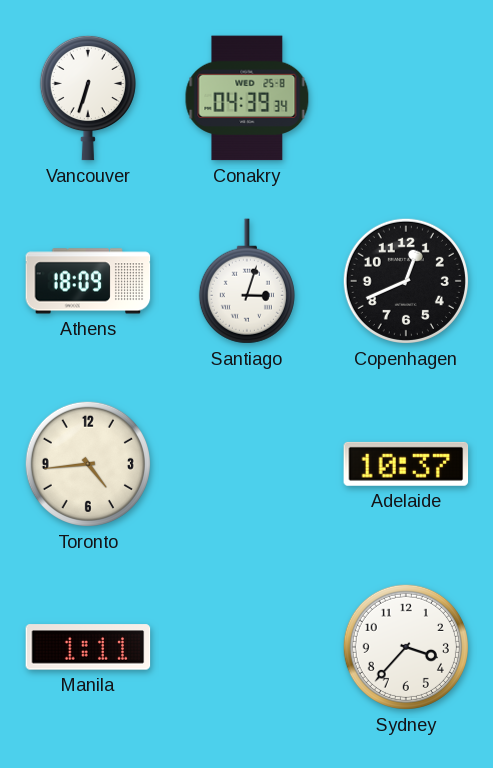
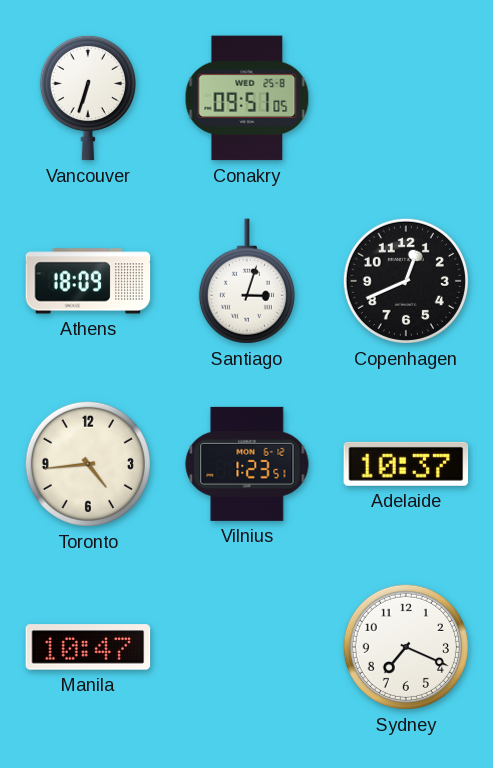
Conakry: 04:39 -> 09:51 (247, 98)
Vilnius: none -> 1:23 (247, 464)
Manila: 1:11 -> 10:47 (88, 647)
Sydney: 3:37 -> 7:19 (406, 647)
